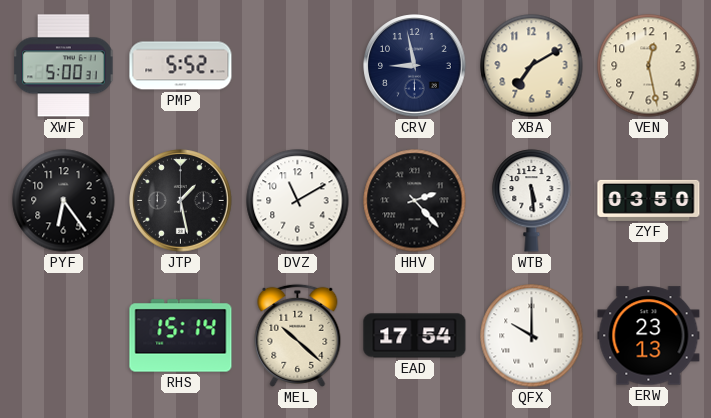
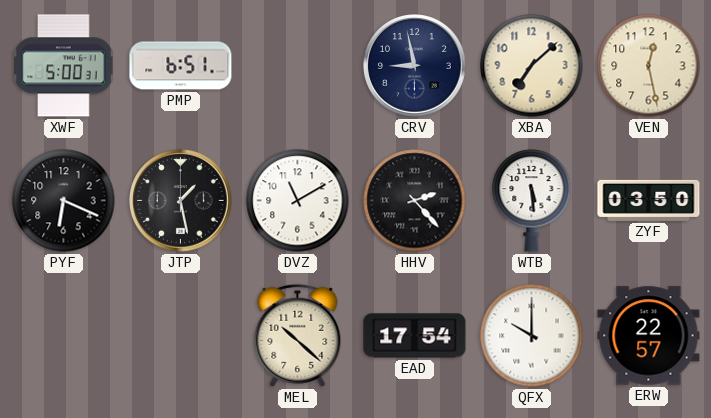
PMP: 5:52 -> 6:51 (181, 66)
XBA: 7:10 -> 7:08 (532, 66)
PYF: 6:24 -> 6:19 (64, 201)
RHS: 15:14 -> none (181, 336)
ERW: 23:13 -> 22:57 (649, 336)
